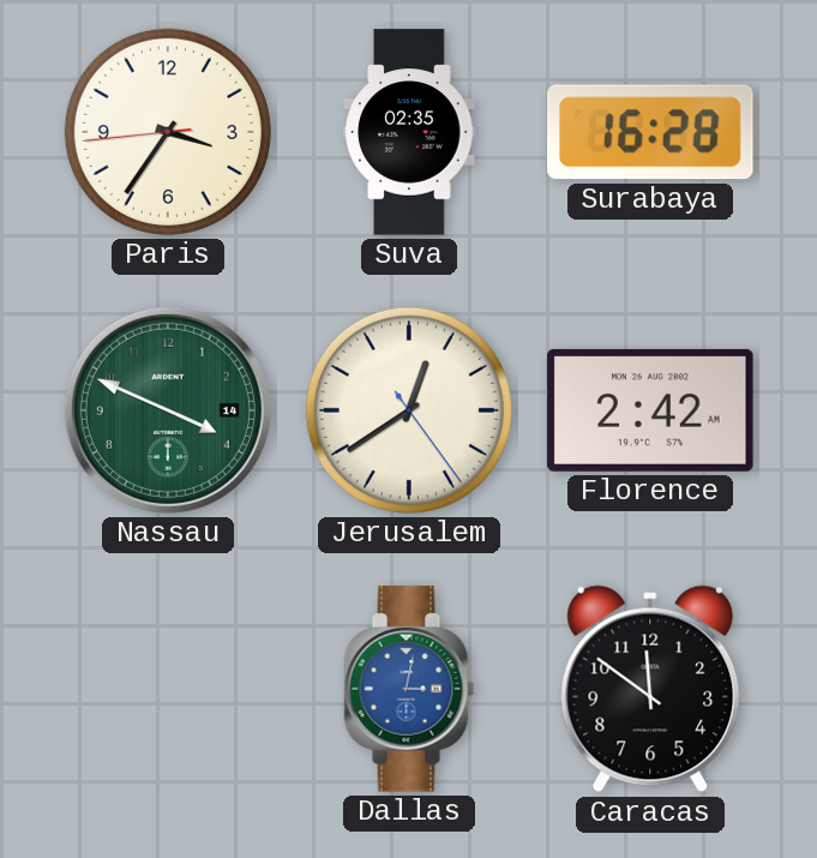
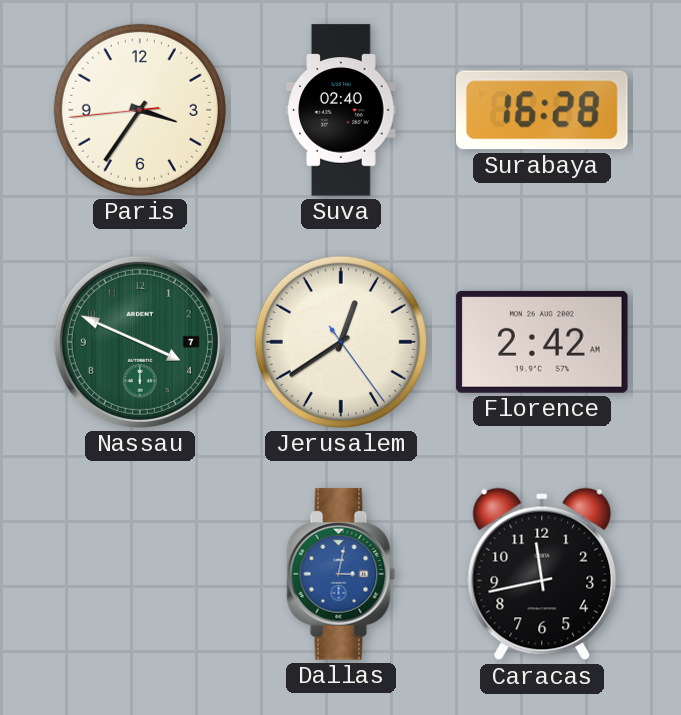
Suva: 02:35 -> 02:40 (341, 110)
Nassau date: 14 -> 7 (140, 342)
Caracas: 11:51 -> 11:43 (542, 574)
